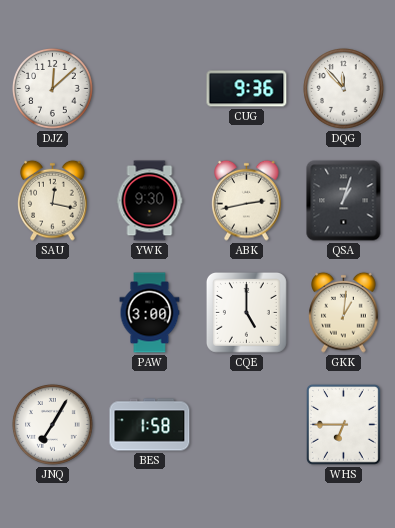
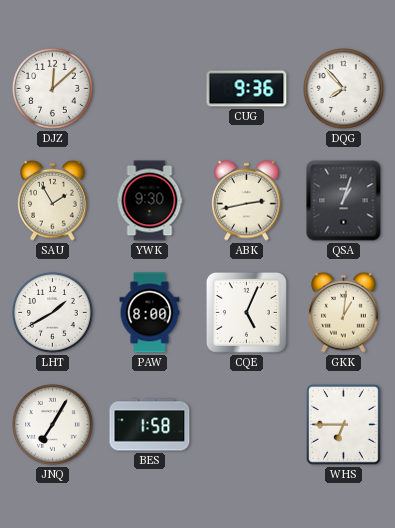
DQG: 11:53 -> 7:53 (344, 89)
SAU: 12:17 -> 1:55 (53, 200)
LHT: none -> 1:40 (53, 313)
PAW: 3:00 -> 8:00 (150, 313)
CQE: 5:00 -> 5:04 (246, 312)
